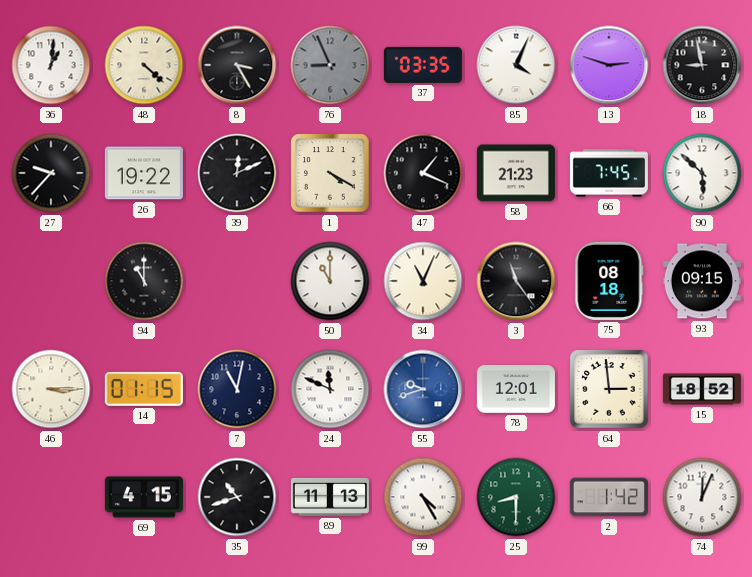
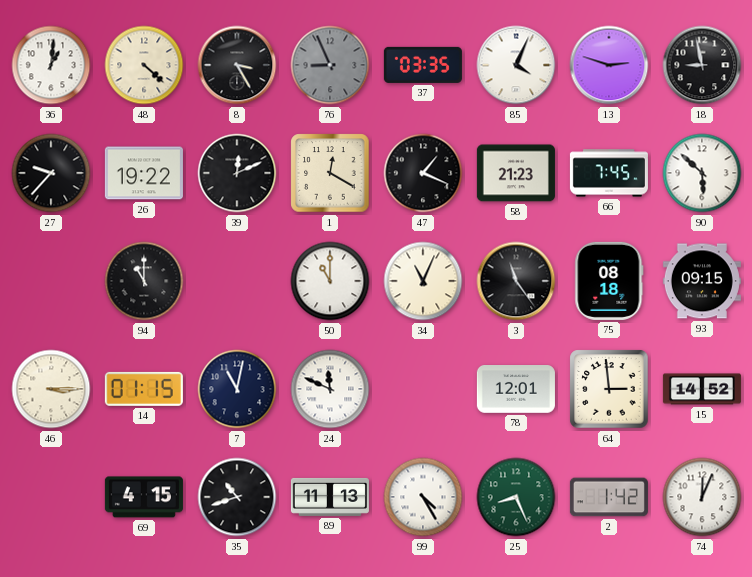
1: 4:20 -> 12:20 (330, 173)
55: 9:42 -> none (423, 389)
15: 18:52 -> 14:52 (702, 389)
25: 8:30 -> 8:26 (516, 497)
